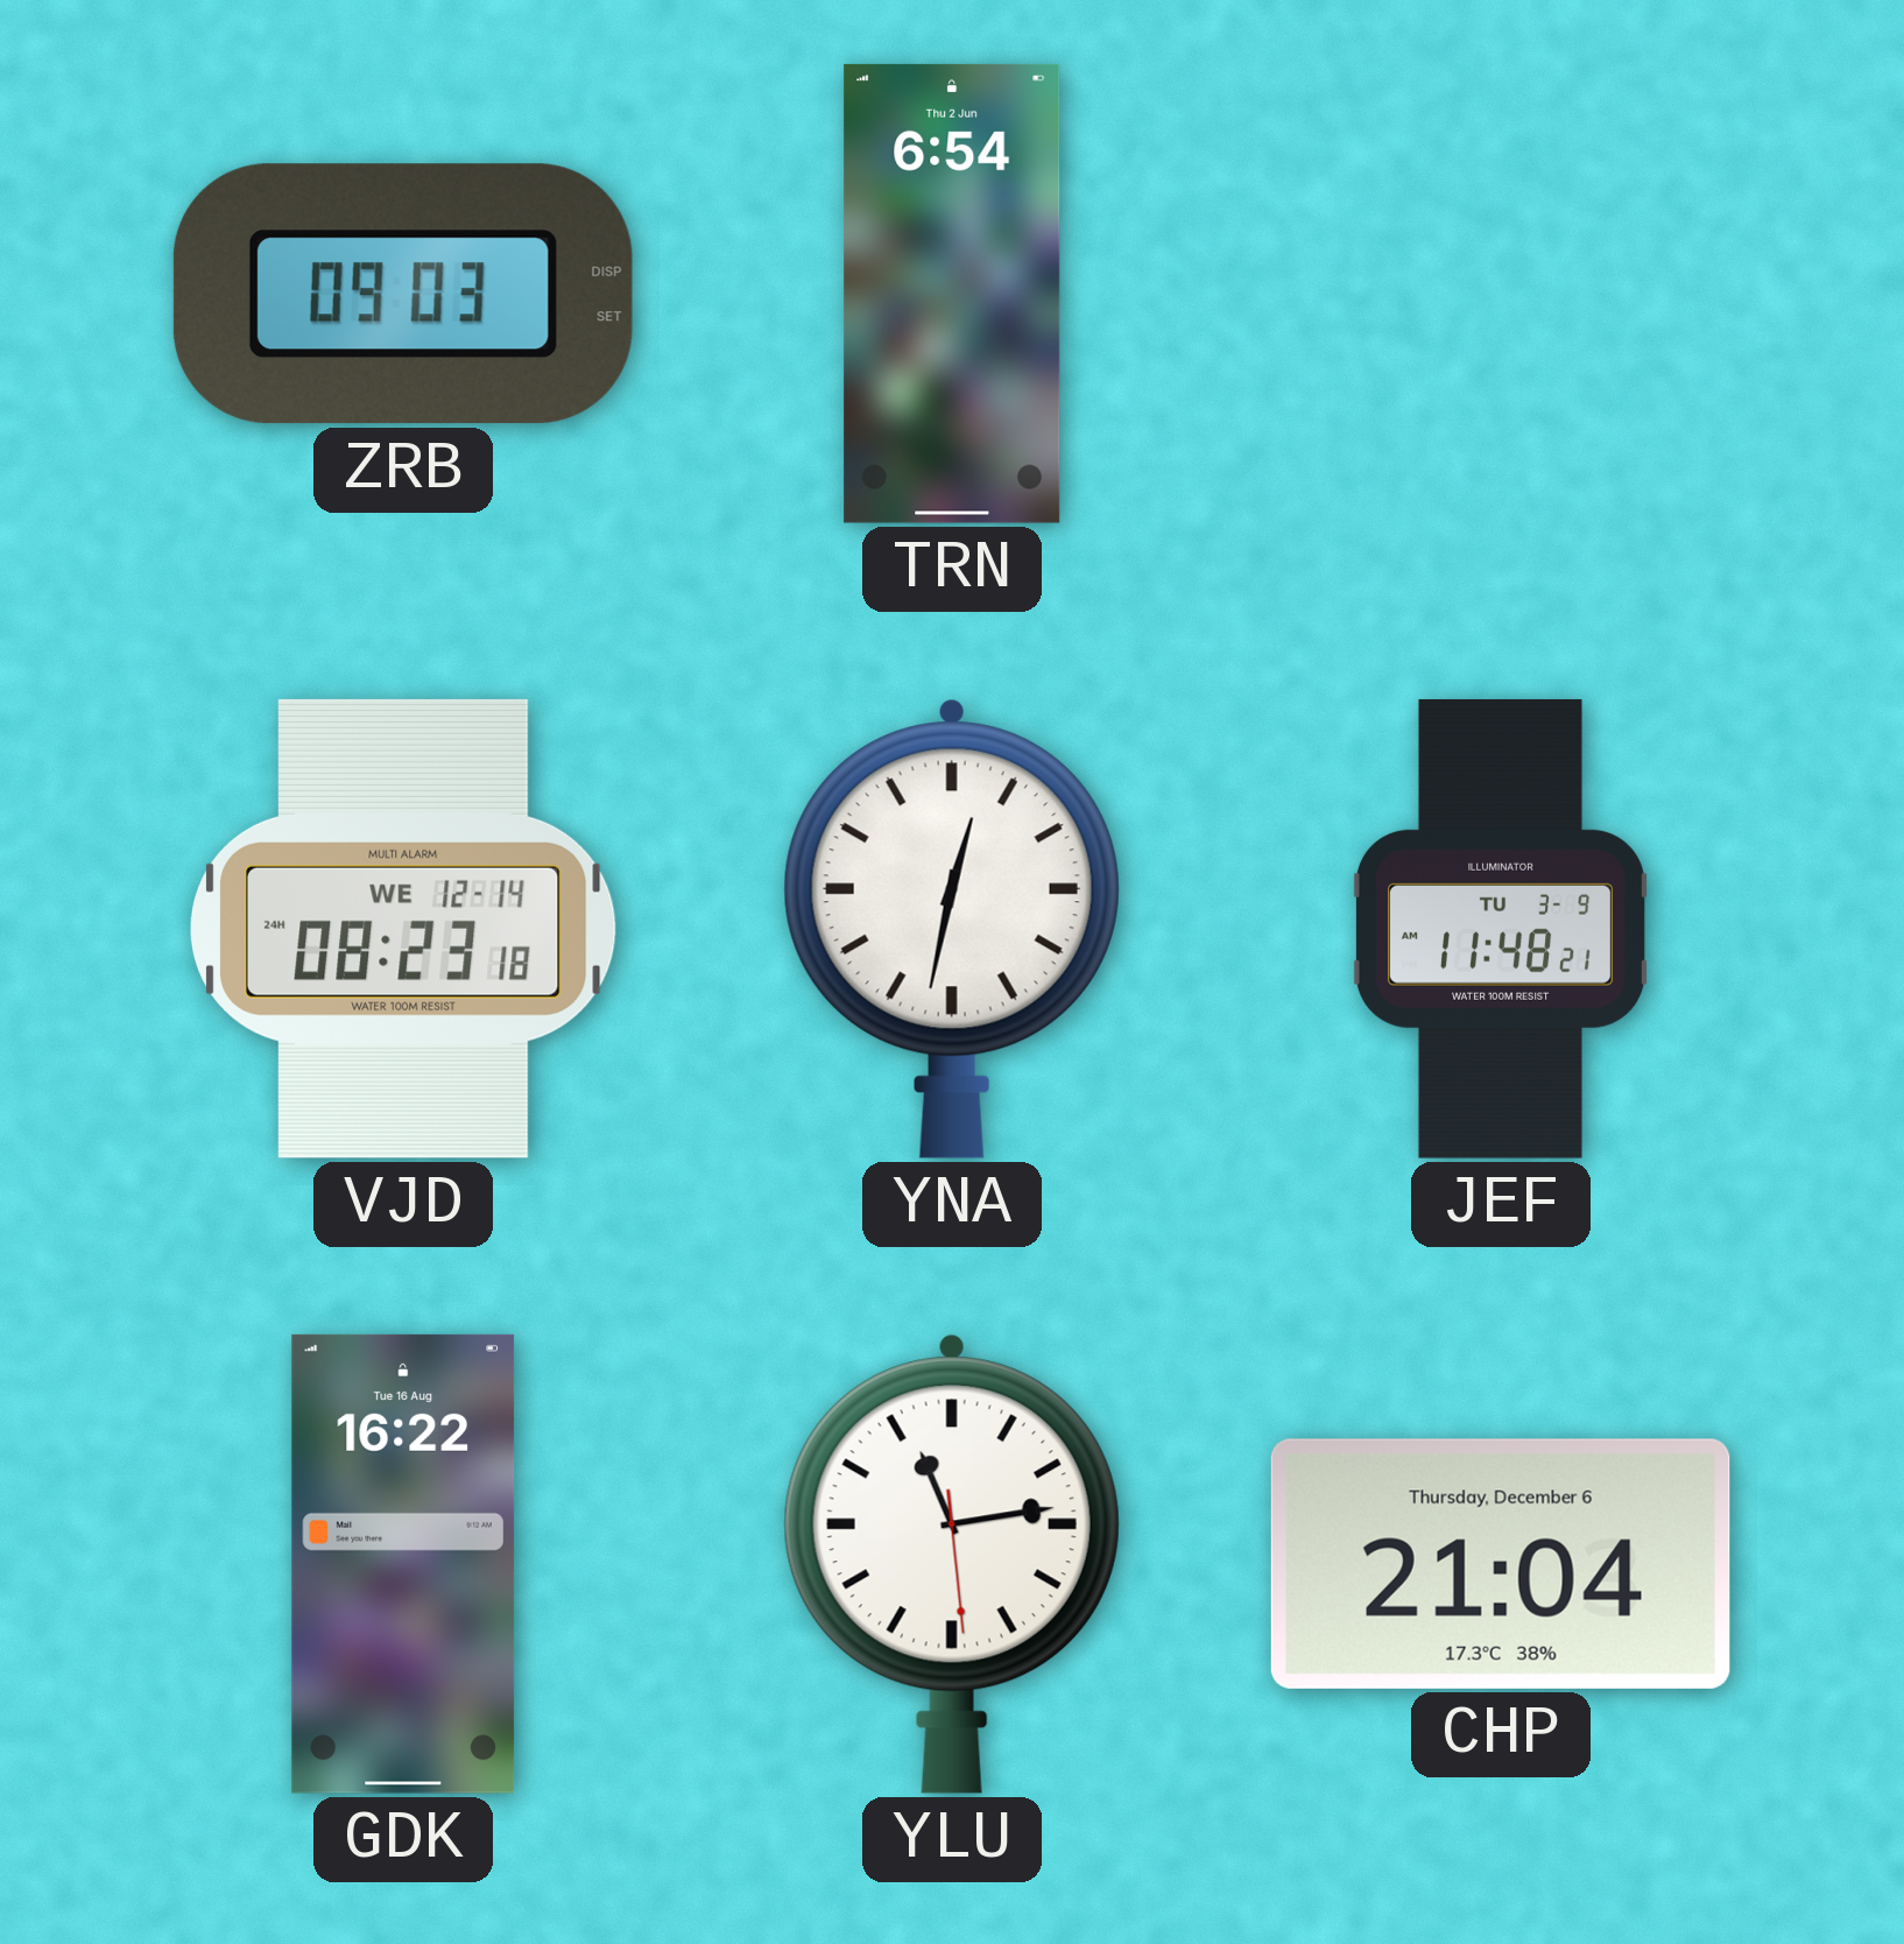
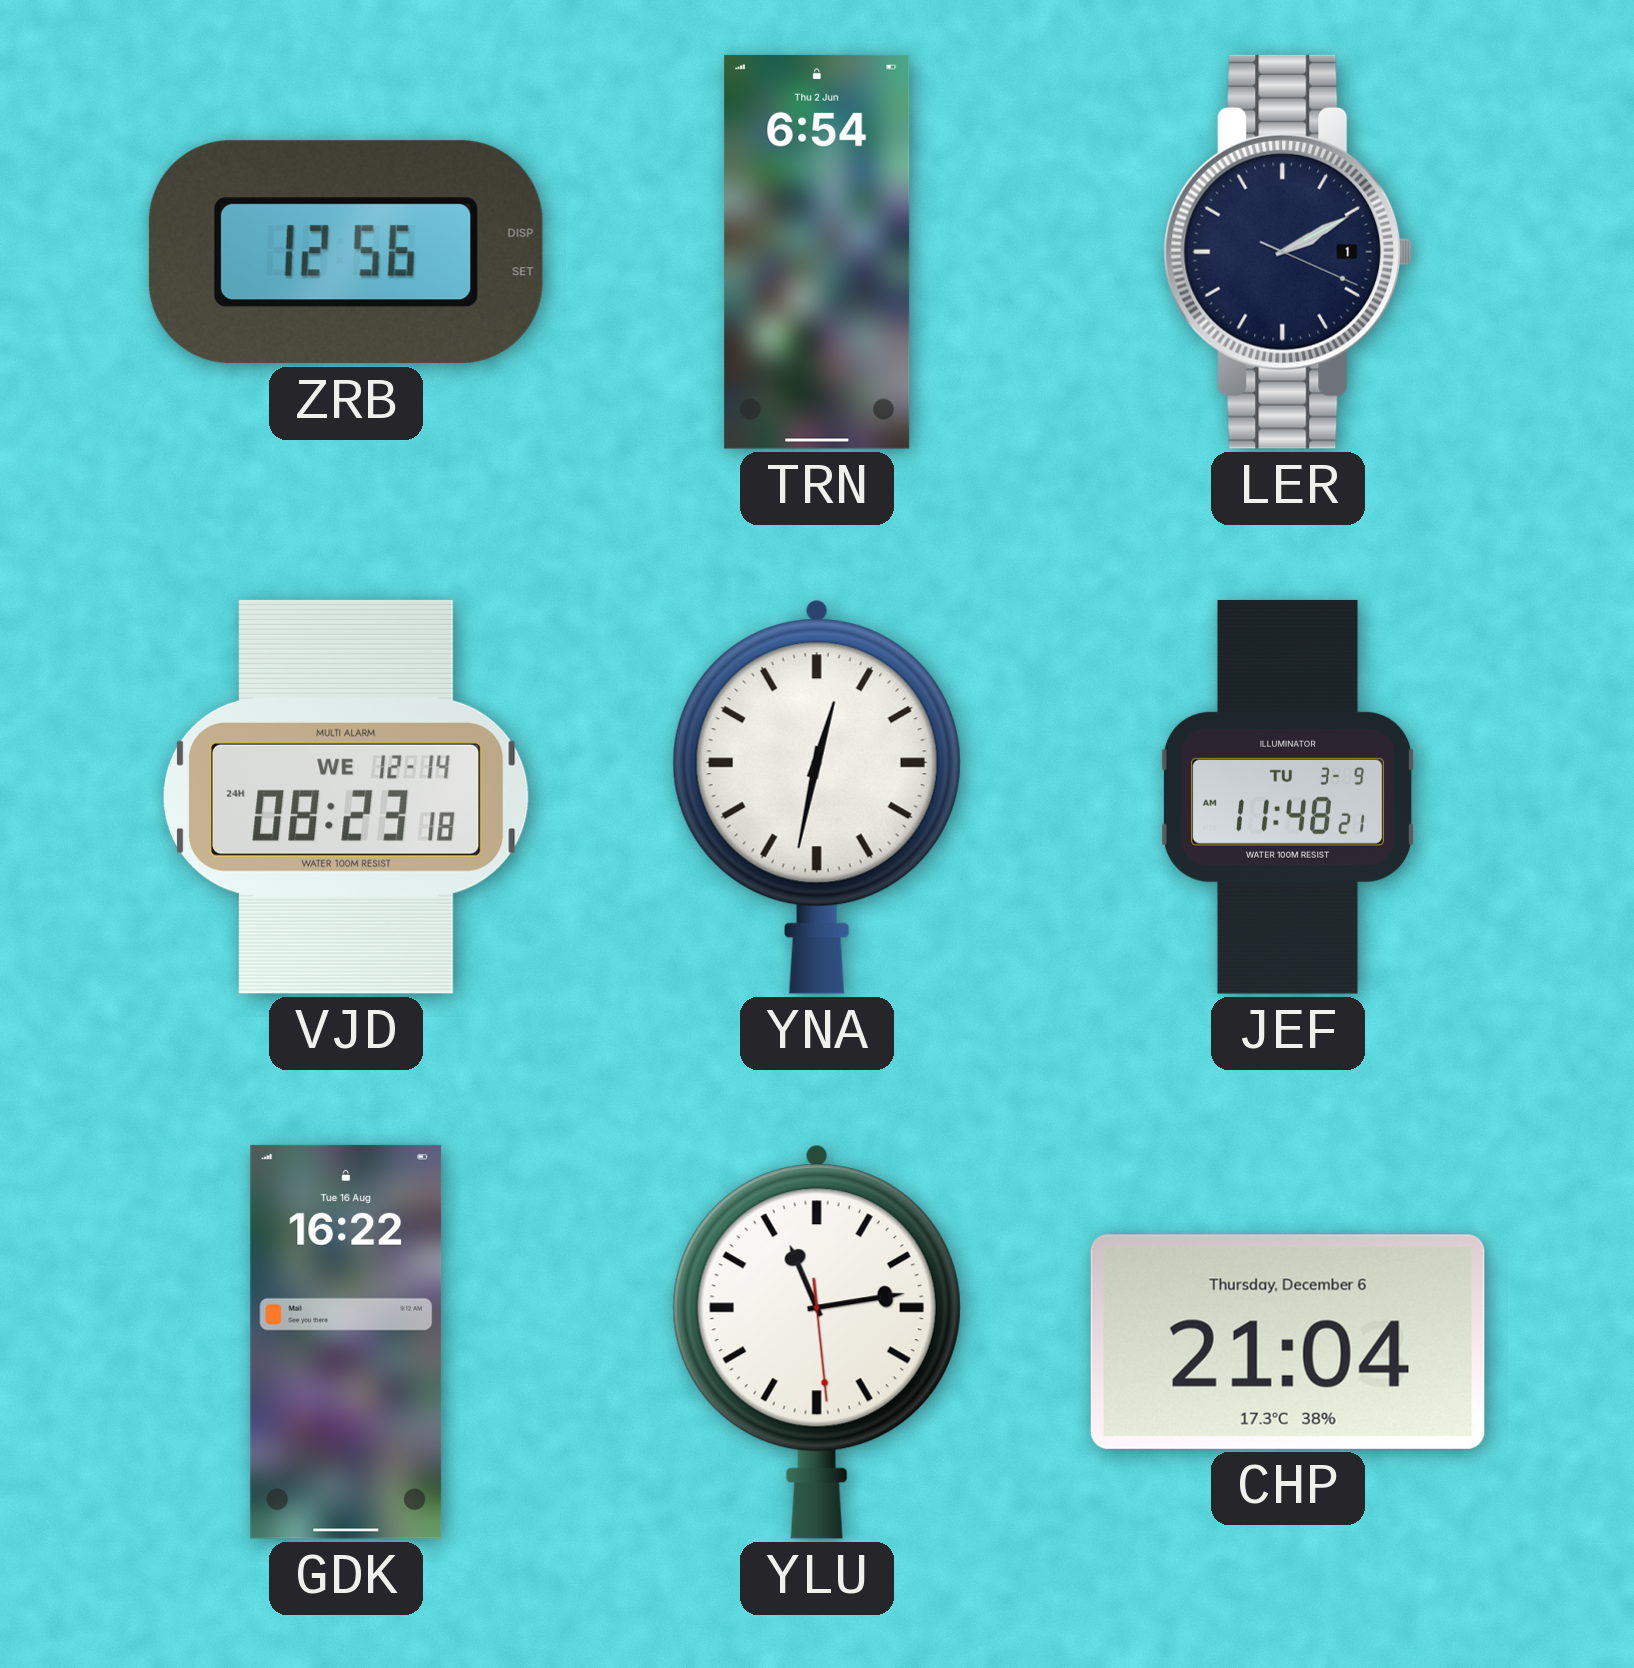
ZRB: 09:03 -> 12:56 (346, 252)
LER: none -> 2:10 (1288, 252)
